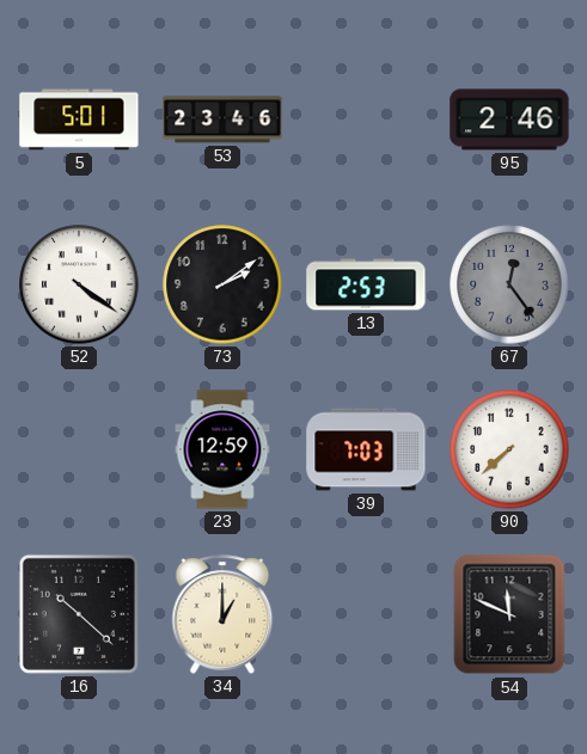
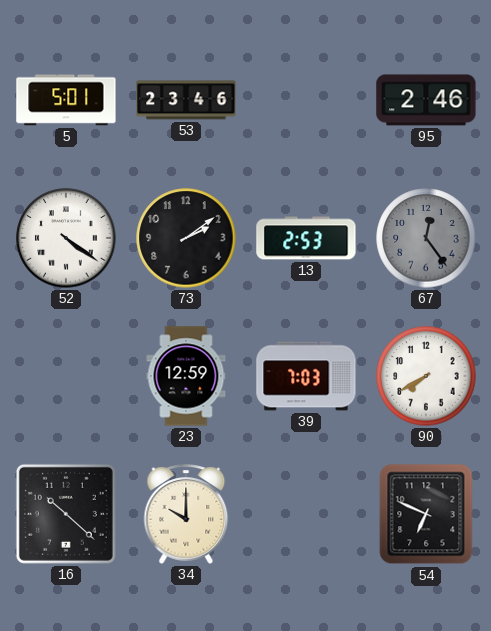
90: 7:38 -> 7:40 (426, 376)
34: 1:00 -> 10:00 (186, 514)
54: 11:49 -> 6:49 (426, 514)
